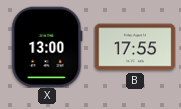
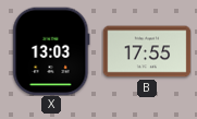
X: 13:00 -> 13:03 (51, 51)
